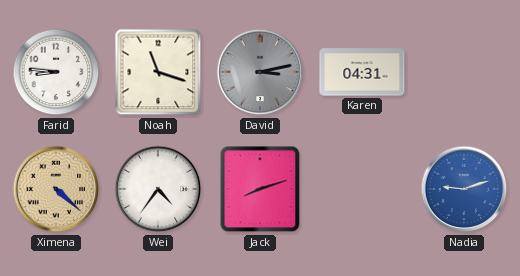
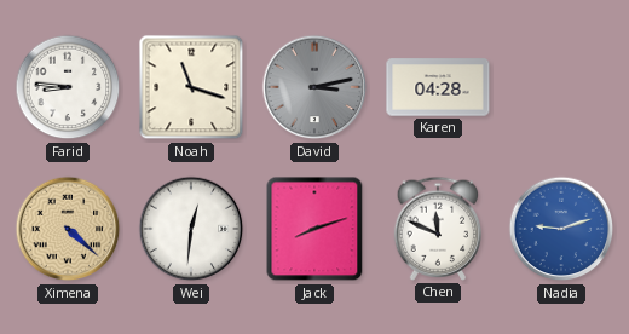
Karen: 04:31 -> 04:28 (438, 87)
Wei: 4:36 -> 12:31 (191, 229)
Chen: none -> 11:49 (438, 229)
